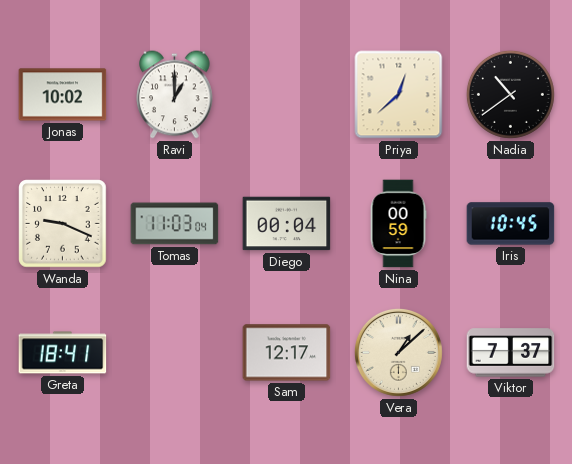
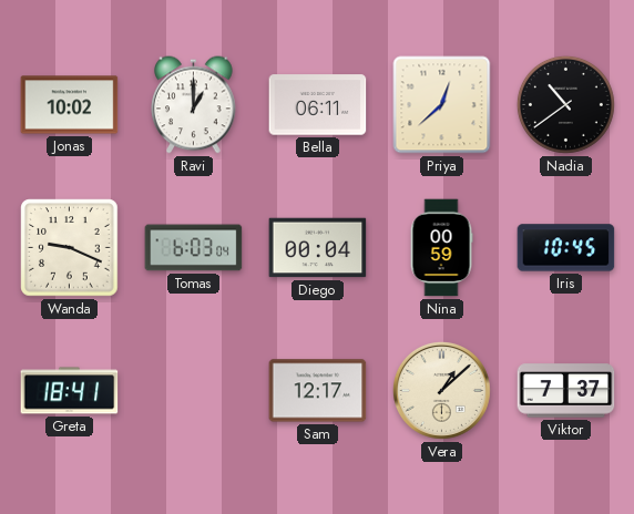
Bella: none -> 06:11 (318, 105)
Tomas: 11:03 -> 6:03 (194, 248)
